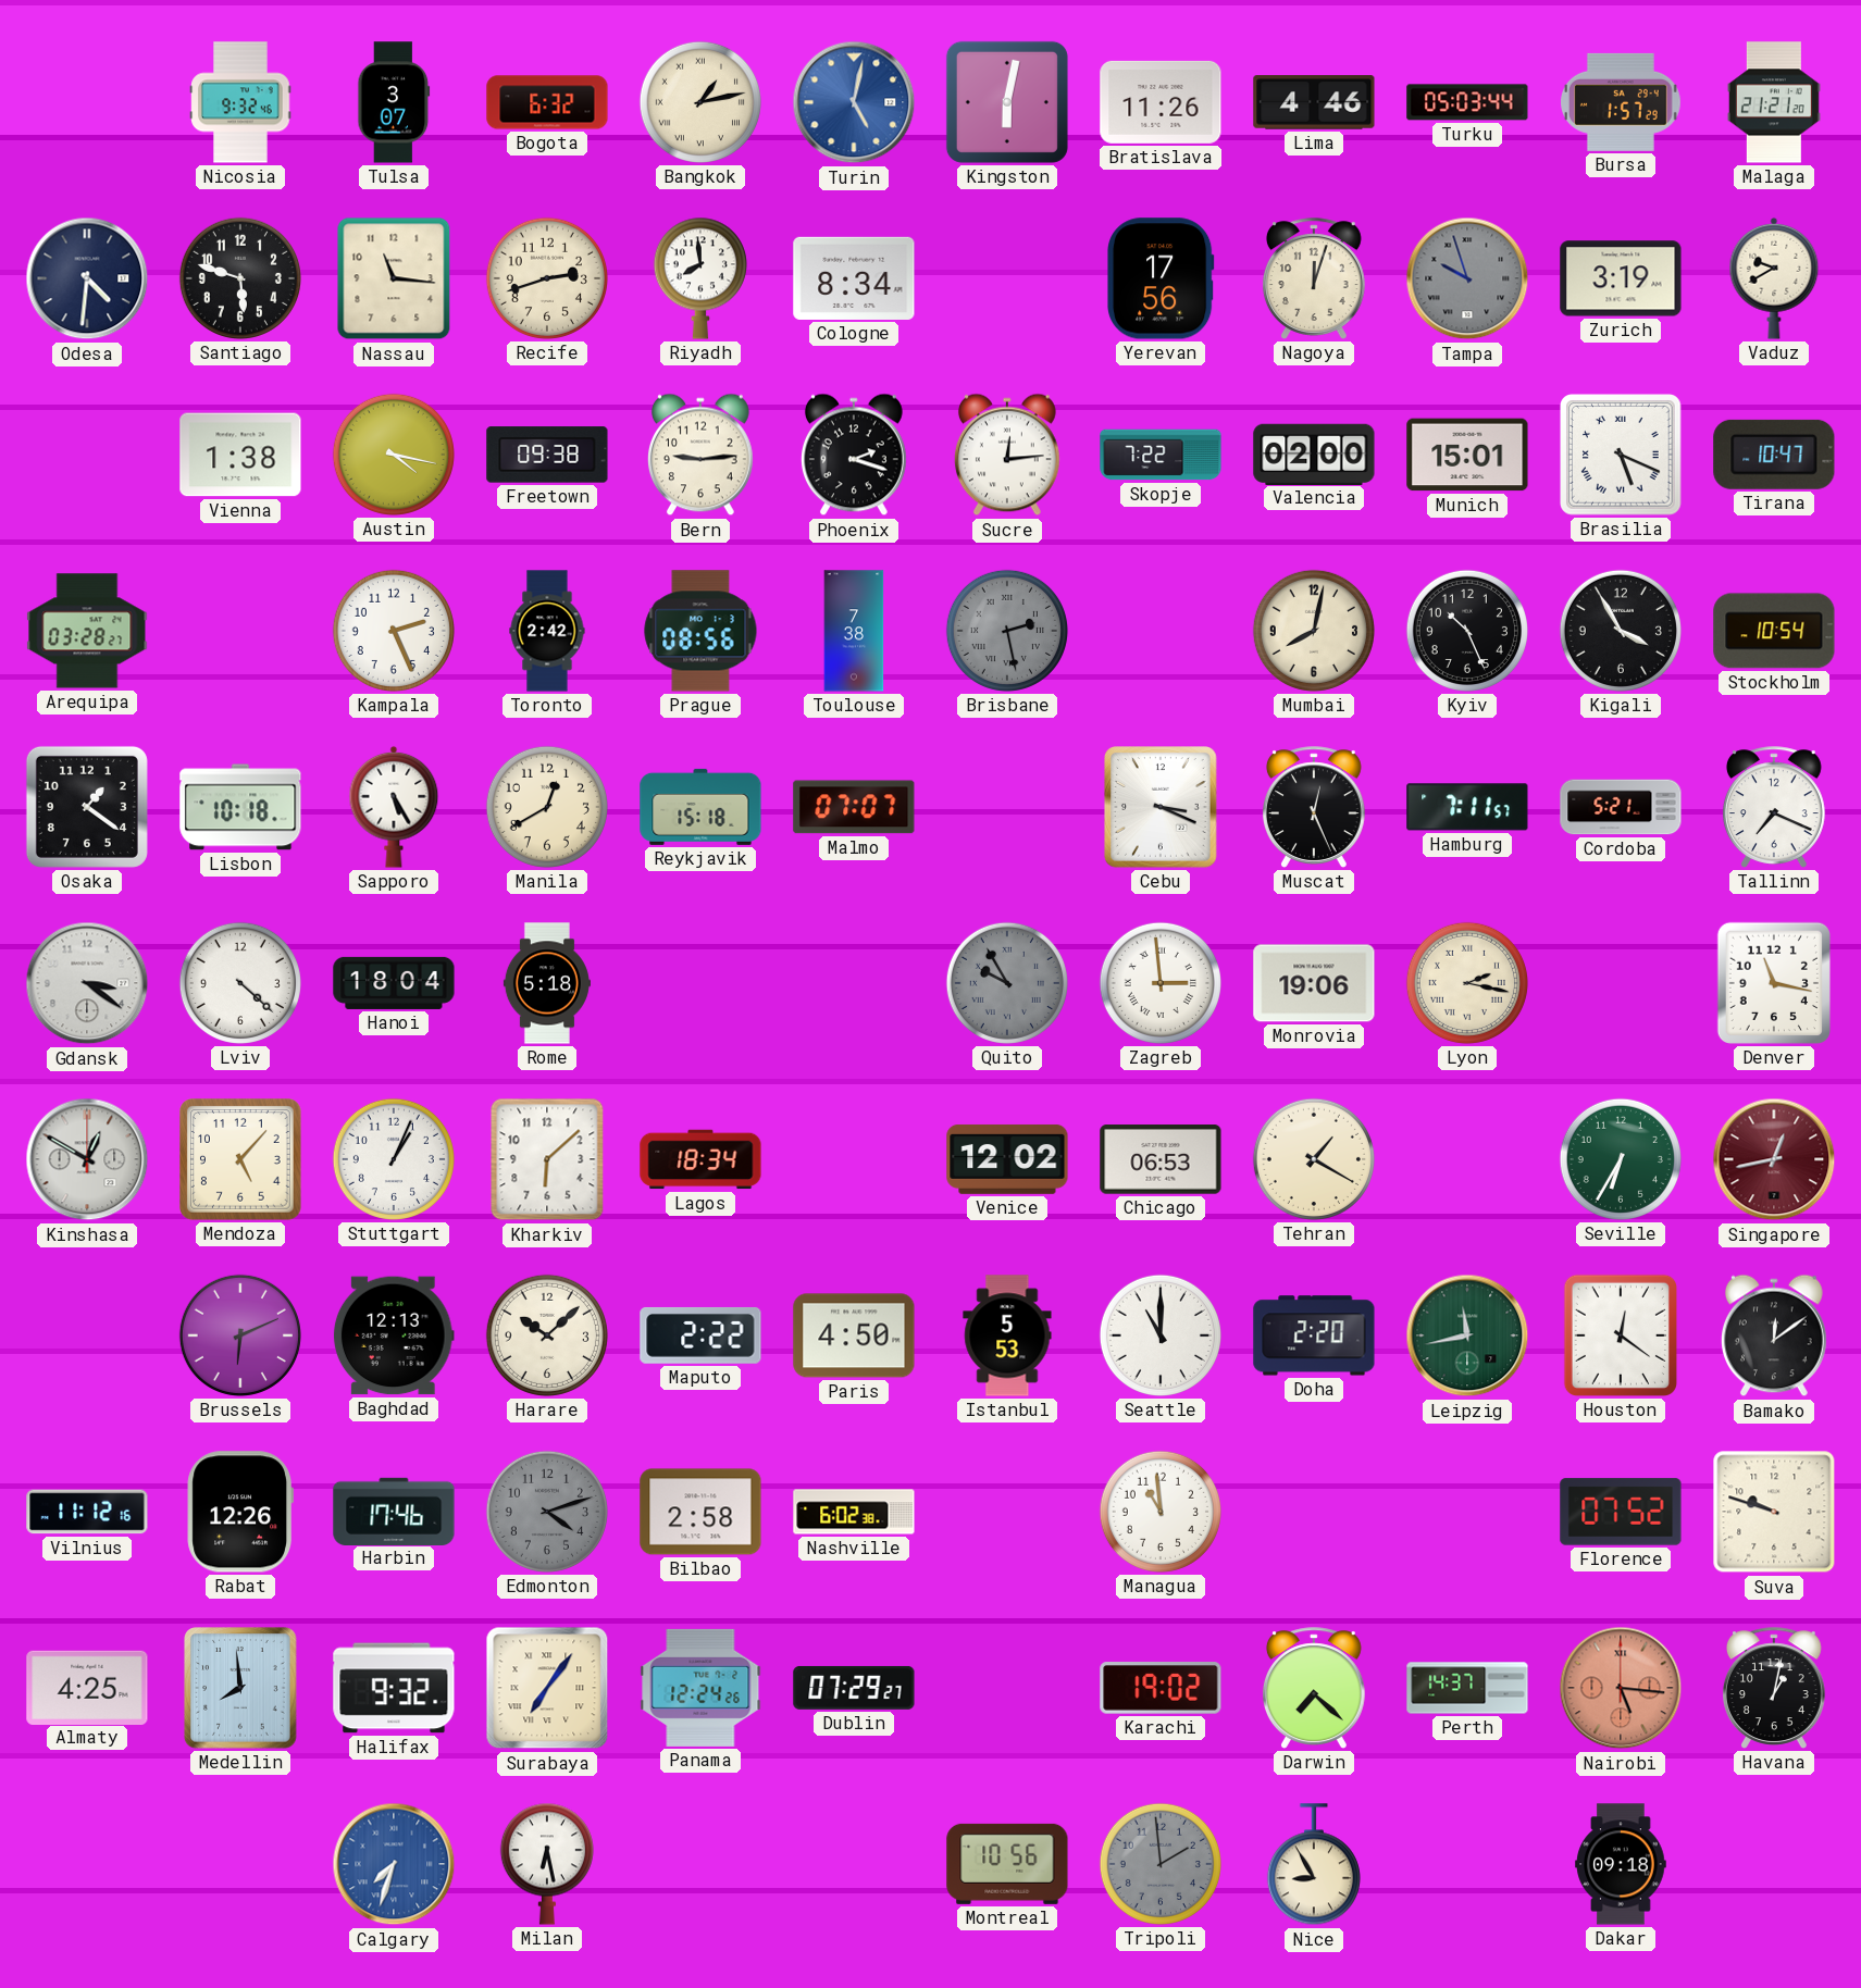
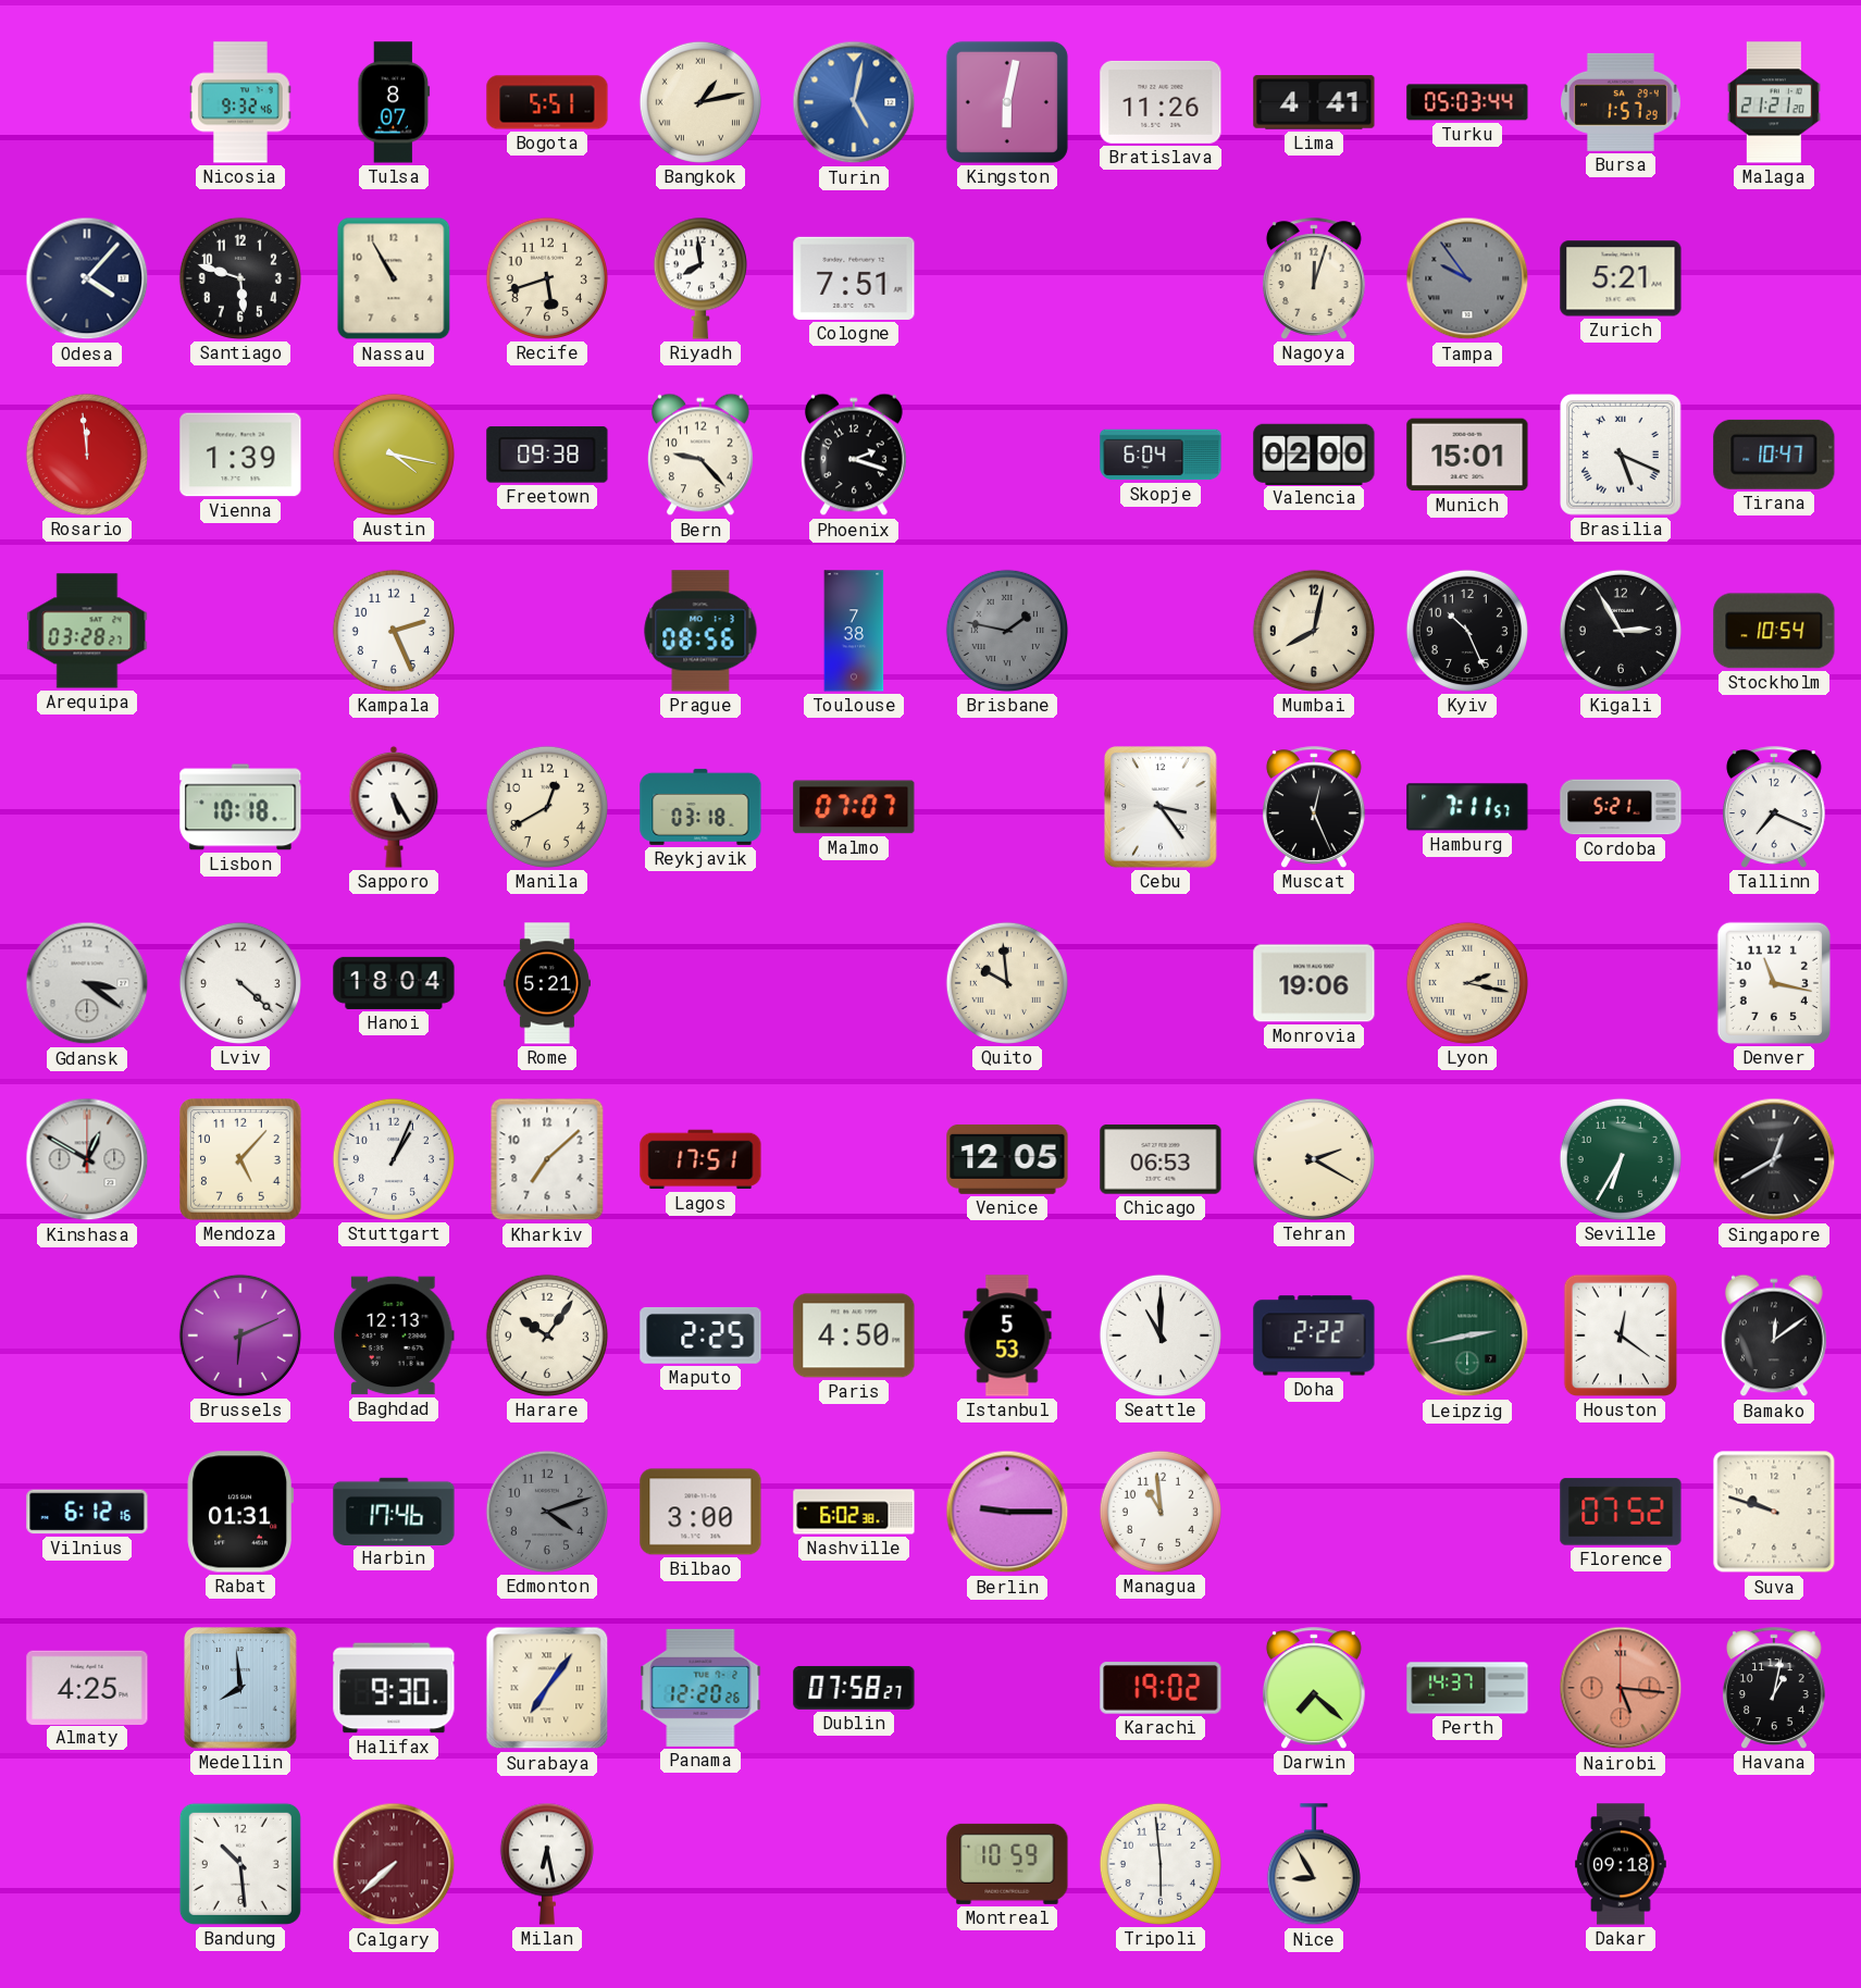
Tulsa: 3:07 -> 8:07 (394, 102)
Bogota: 6:32 -> 5:51 (547, 102)
Lima: 4:46 -> 4:41 (1314, 102)
Odesa: 4:31 -> 4:07 (87, 278)
Nassau: 11:16 -> 10:55 (394, 278)
Recife: 2:42 -> 5:42 (547, 278)
Cologne: 8:34 -> 7:51 (854, 278)
Yerevan: 17:56 -> none (1161, 278)
Tampa: 9:57 -> 9:54 (1467, 278)
Zurich: 3:19 -> 5:21 (1621, 278)
Vaduz: 9:40 -> none (1774, 278)
Rosario: none -> 11:59 (87, 455)
Vienna: 1:38 -> 1:39 (240, 455)
Bern: 9:14 -> 9:23 (700, 455)
Sucre: 12:14 -> none (1007, 455)
Skopje: 7:22 -> 6:04 (1161, 455)
Toronto: 2:42 -> none (547, 631)
Brisbane: 2:28 -> 1:47 (1007, 631)
Kigali: 3:55 -> 2:55 (1621, 631)
Osaka: 1:21 -> none (87, 807)
Reykjavik: 15:18 -> 03:18 (700, 807)
Cebu: 3:19 -> 3:24 (1162, 807)
Rome: 5:18 -> 5:21 (547, 983)
Quito: 9:55 -> 9:59 (1007, 983)
Quito dial: grey -> cream (1007, 983)
Zagreb: 2:59 -> none (1161, 983)
Kharkiv: 6:08 -> 7:08 (547, 1159)
Lagos: 18:34 -> 17:51 (700, 1159)
Venice: 12:02 -> 12:05 (1007, 1159)
Tehran: 1:20 -> 2:20 (1314, 1159)
Singapore: 12:43 -> 12:40 (1774, 1159)
Singapore dial: burgundy -> black (1774, 1159)
Harare: 10:08 -> 10:06 (547, 1335)
Maputo: 2:22 -> 2:25 (700, 1335)
Doha: 2:20 -> 2:22 (1314, 1335)
Leipzig: 11:43 -> 2:43 (1467, 1335)
Vilnius: 11:12 -> 6:12 (87, 1512)
Rabat: 12:26 -> 01:31 (240, 1512)
Bilbao: 2:58 -> 3:00 (700, 1512)
Berlin: none -> 9:15 (1007, 1512)
Halifax: 9:32 -> 9:30 (394, 1688)
Panama: 12:24 -> 12:20 (700, 1688)
Dublin: 07:29 -> 07:58 (854, 1688)
Bandung: none -> 10:29 (240, 1864)
Calgary: 7:33 -> 7:38 (394, 1864)
Calgary dial: blue -> burgundy (394, 1864)
Montreal: 10:56 -> 10:59 (1007, 1864)
Tripoli: 1:59 -> 5:59 (1161, 1864)
Tripoli dial: grey -> white (1161, 1864)
